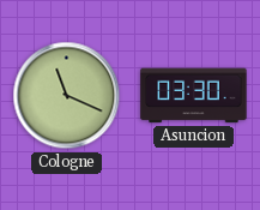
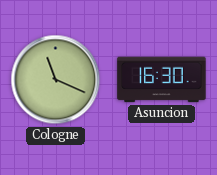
Asuncion: 03:30 -> 16:30 (162, 80)
